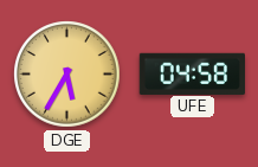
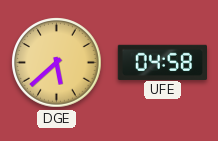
DGE: 5:35 -> 5:38 (57, 63)
